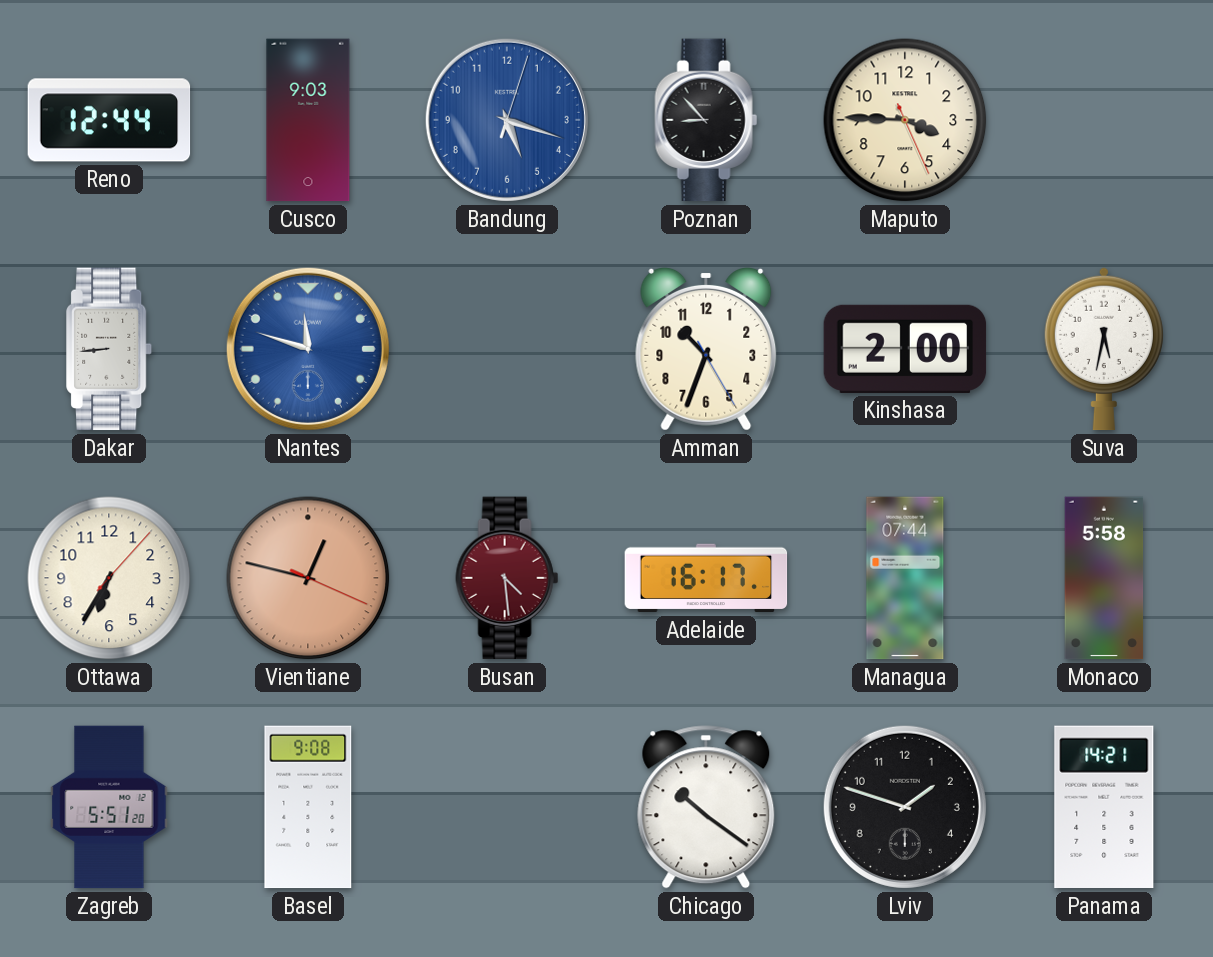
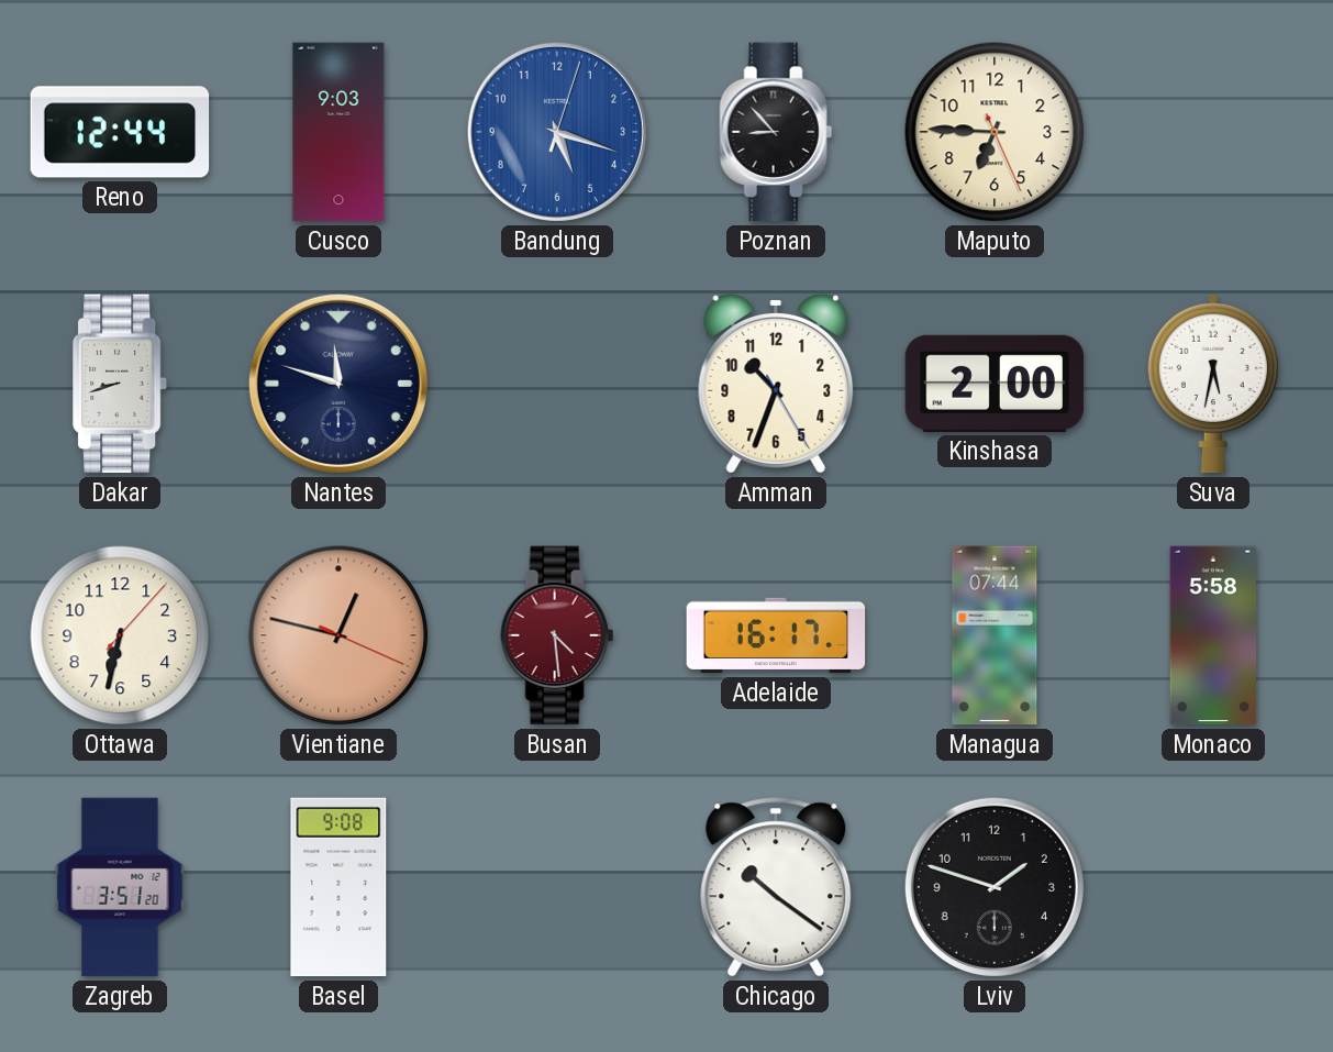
Maputo: 3:45 -> 6:45 (995, 132)
Dakar: 8:44 -> 8:42 (121, 384)
Nantes dial: blue -> navy (338, 384)
Ottawa: 6:35 -> 6:32 (120, 635)
Zagreb: 5:51 -> 3:51 (120, 887)
Panama: 14:21 -> none (1104, 807)
